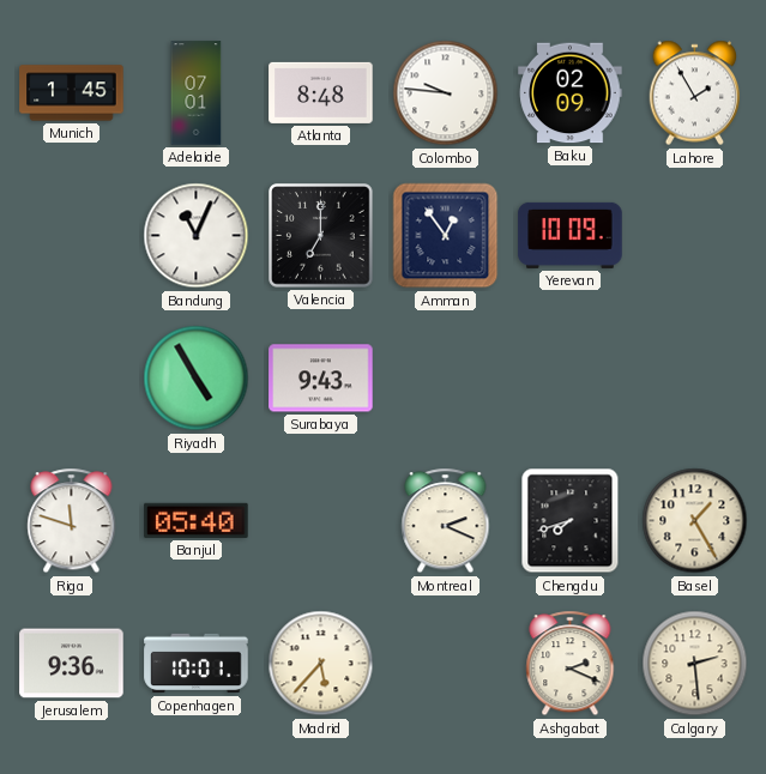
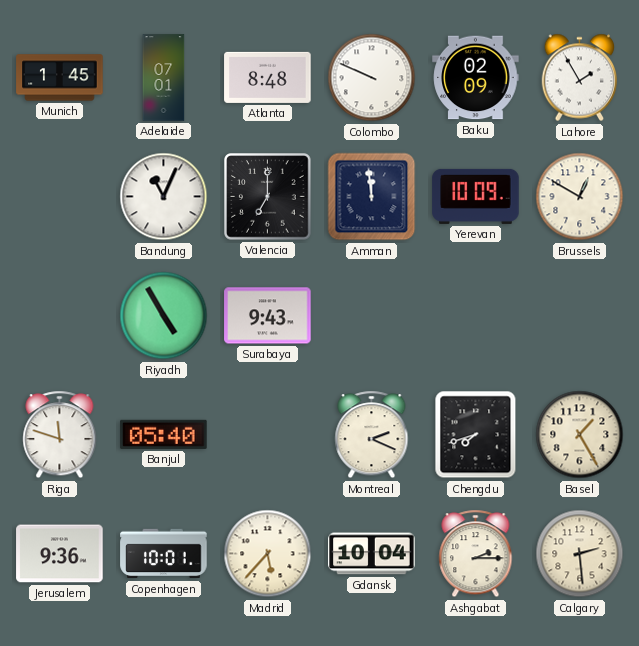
Colombo: 9:46 -> 9:49 (372, 78)
Amman: 12:54 -> 11:59 (372, 197)
Brussels: none -> 12:50 (580, 197)
Gdansk: none -> 10:04 (372, 554)
Ashgabat: 2:19 -> 2:15 (476, 554)
